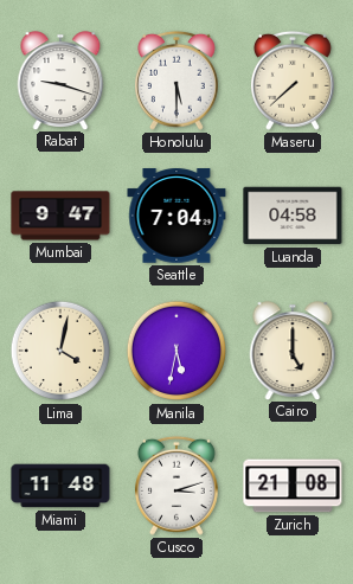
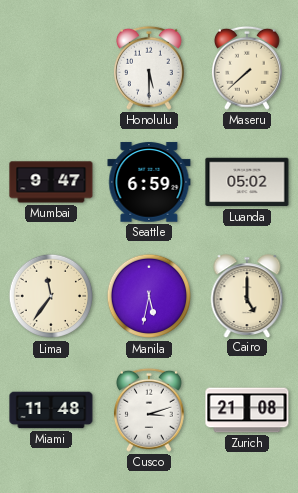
Rabat: 9:18 -> none (60, 81)
Seattle: 7:04 -> 6:59 (149, 182)
Luanda: 04:58 -> 05:02 (247, 182)
Lima: 4:02 -> 11:36 (51, 296)
